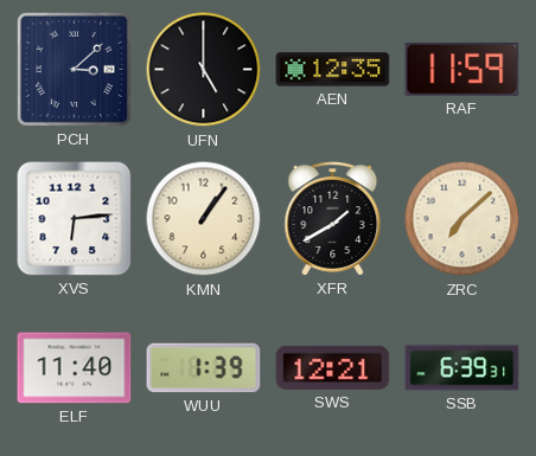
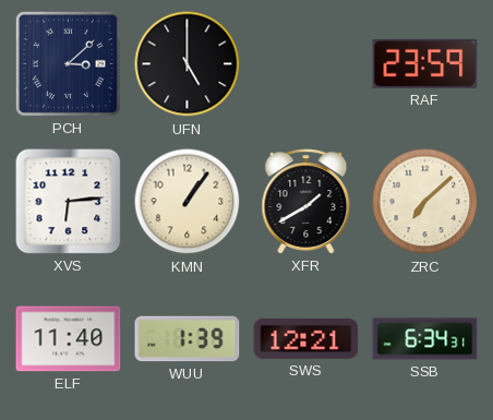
AEN: 12:35 -> none (333, 70)
RAF: 11:59 -> 23:59 (425, 63)
SSB: 6:39 -> 6:34 (425, 339)
